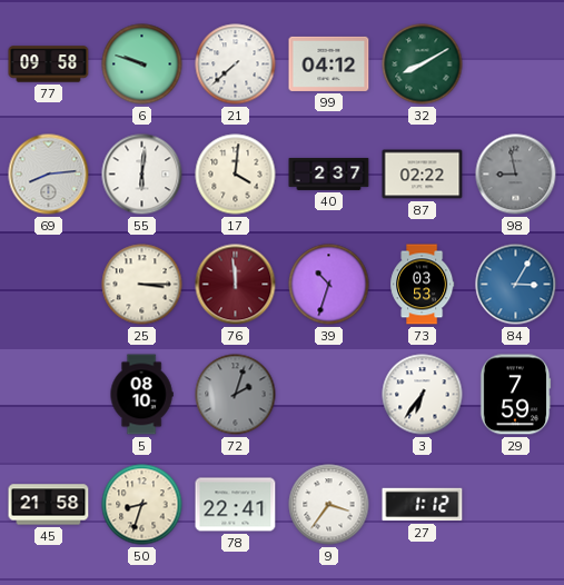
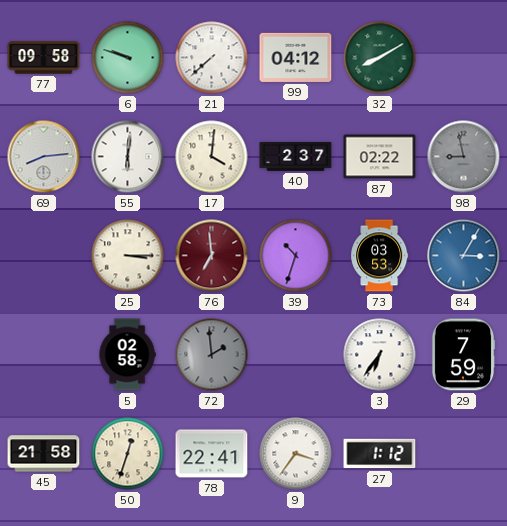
76: 11:59 -> 6:59 (212, 256)
5: 08:10 -> 02:58 (127, 355)
72: 2:03 -> 1:59 (212, 355)
50: 8:33 -> 12:33 (128, 454)
